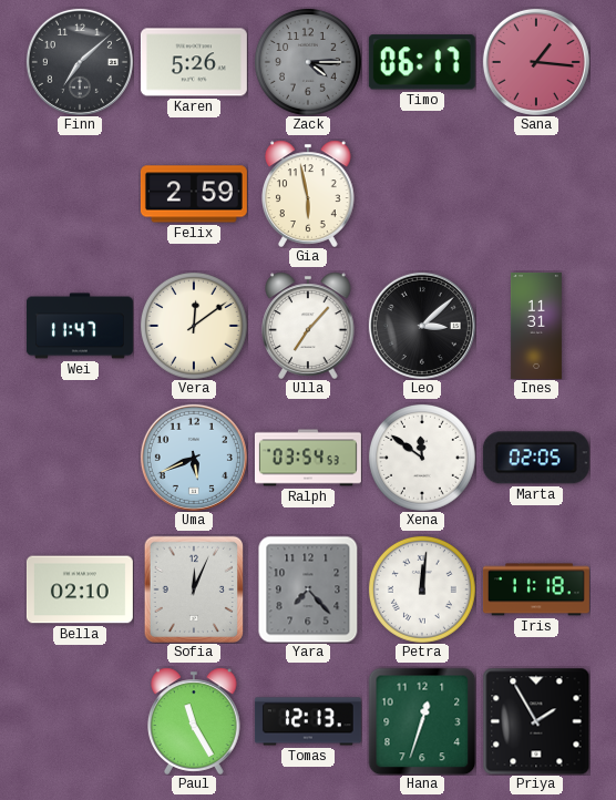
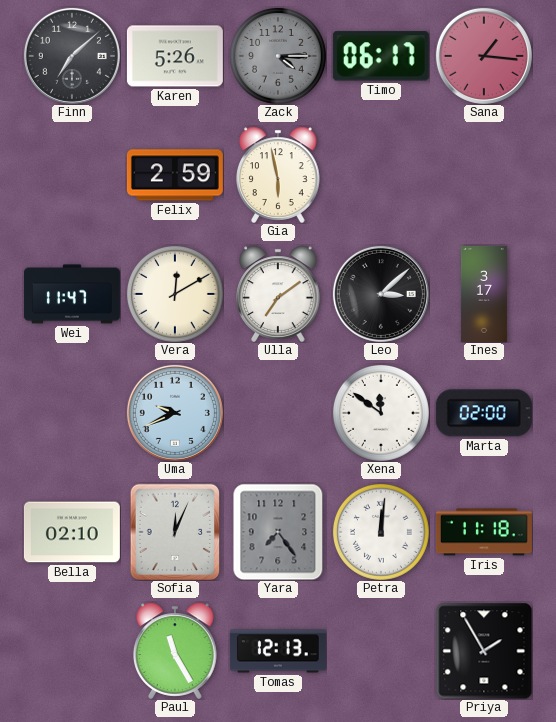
Vera: 12:09 -> 12:10 (175, 294)
Ulla: 7:07 -> 7:09 (278, 294)
Ines: 11:31 -> 3:17 (484, 294)
Uma: 5:41 -> 9:41 (175, 413)
Ralph: 03:54 -> none (308, 458)
Marta: 02:05 -> 02:00 (484, 413)
Yara: 7:23 -> 7:24 (278, 532)
Hana: 12:33 -> none (422, 721)
